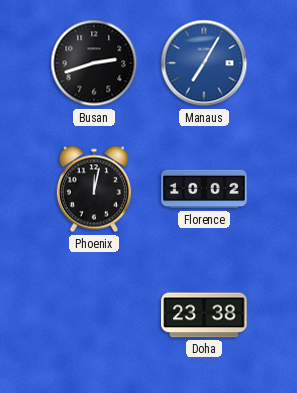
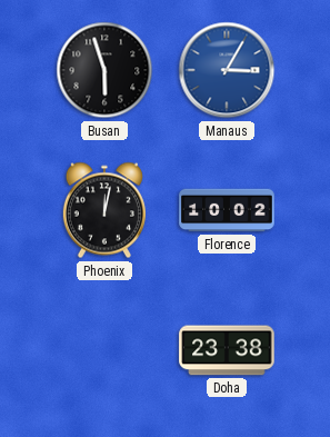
Busan: 2:42 -> 5:57 (104, 70)
Manaus: 7:05 -> 3:05 (227, 70)
